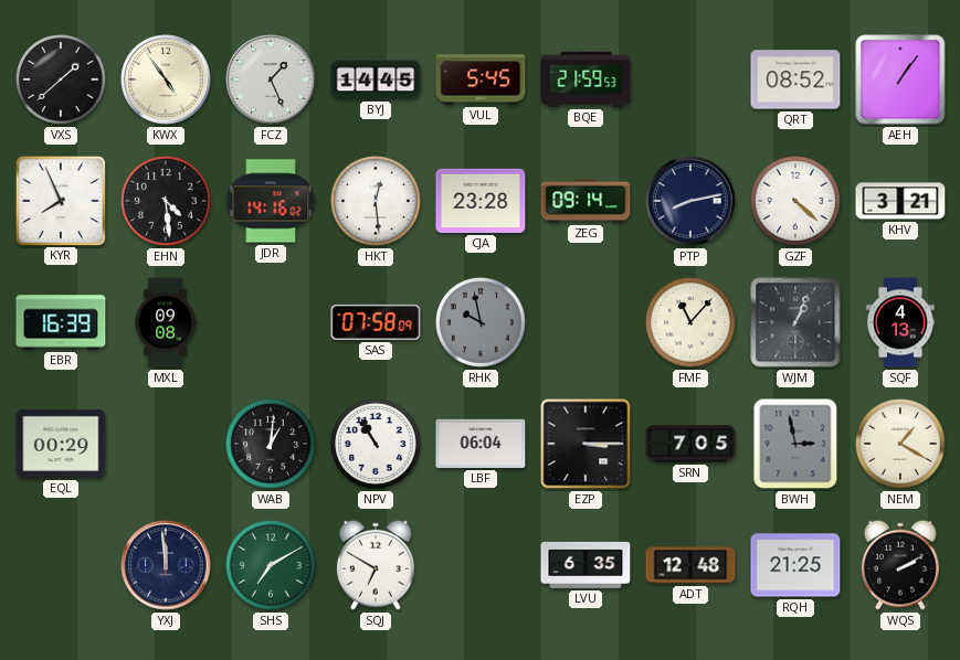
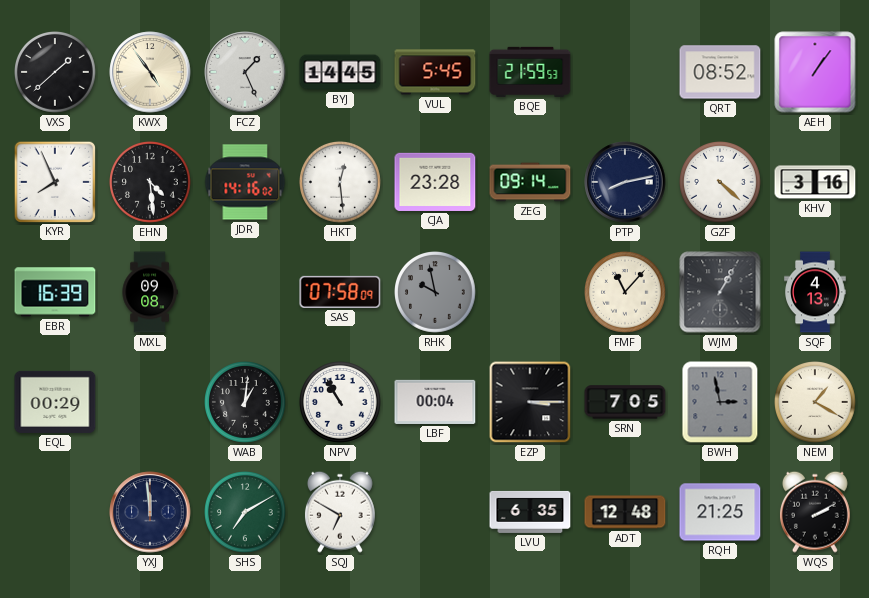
KHV: 3:21 -> 3:16 (815, 182)
WJM: 1:04 -> 1:05 (720, 292)
LBF: 06:04 -> 00:04 (435, 402)
